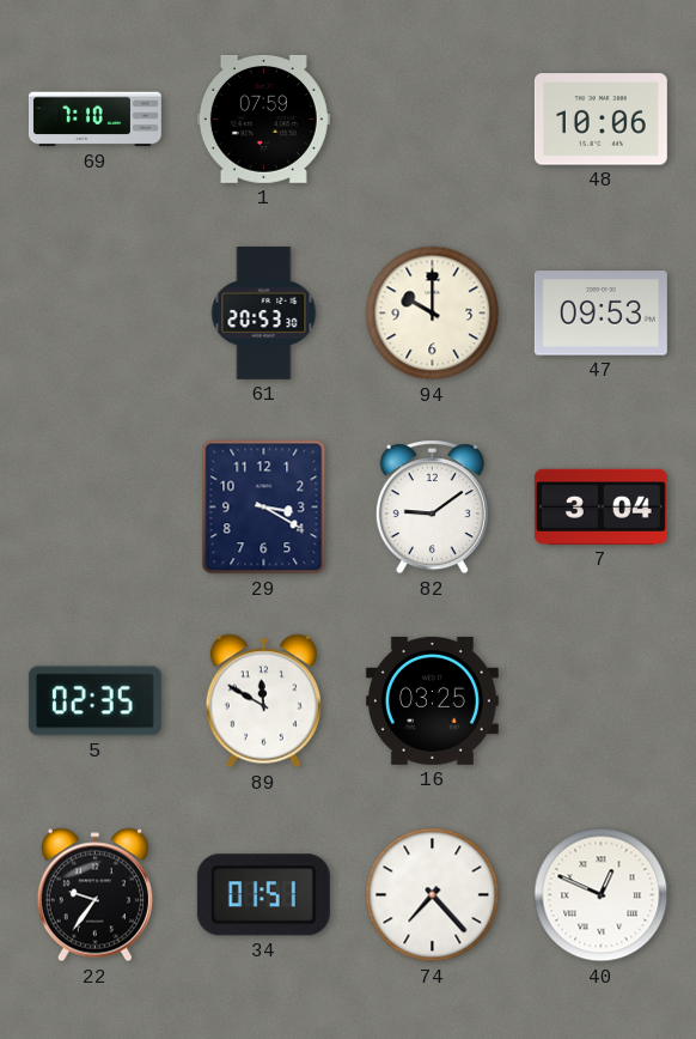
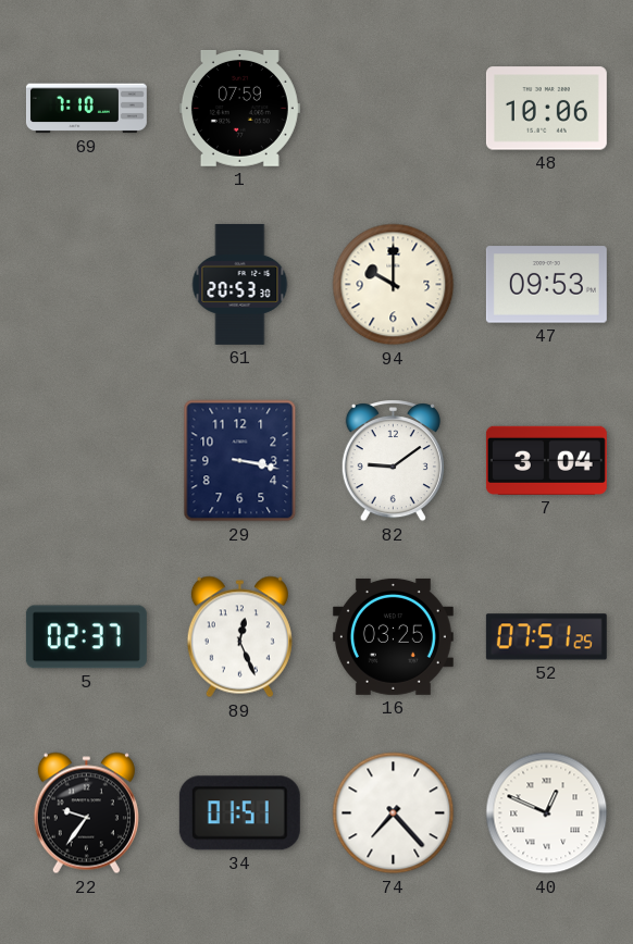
29: 3:20 -> 3:17 (240, 461)
5: 02:35 -> 02:37 (86, 637)
89: 11:50 -> 12:26 (239, 637)
52: none -> 07:51 (546, 637)
